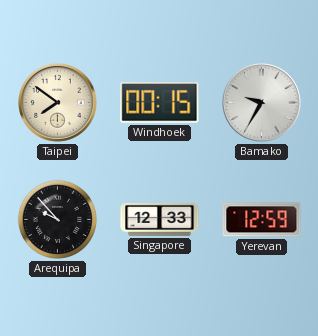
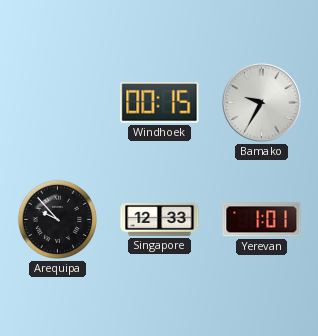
Taipei: 7:51 -> none (58, 103)
Yerevan: 12:59 -> 1:01 (262, 220)
